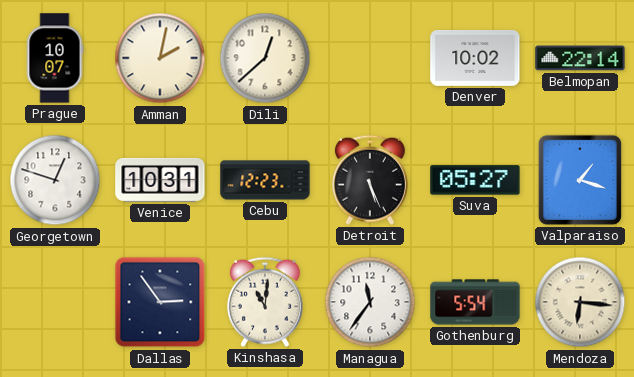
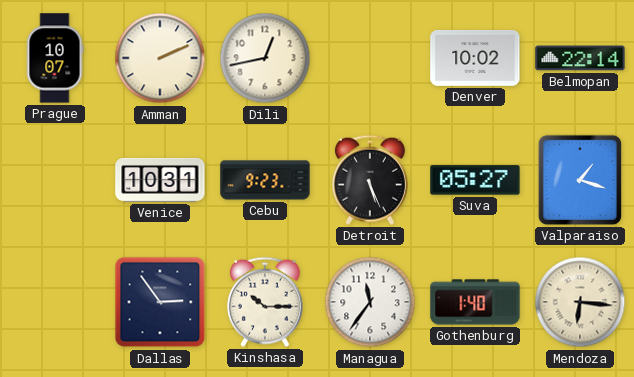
Amman: 2:02 -> 2:11 (160, 58)
Dili: 12:38 -> 12:43 (265, 58)
Georgetown: 12:48 -> none (55, 180)
Cebu: 12:23 -> 9:23 (265, 180)
Kinshasa: 11:01 -> 10:15 (265, 302)
Gothenburg: 5:54 -> 1:40 (475, 302)
